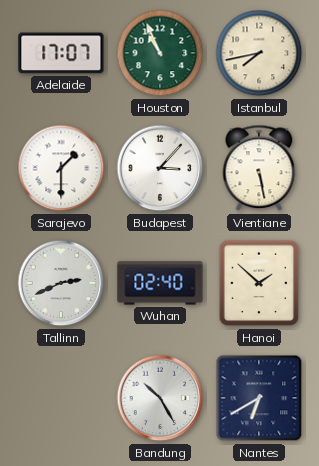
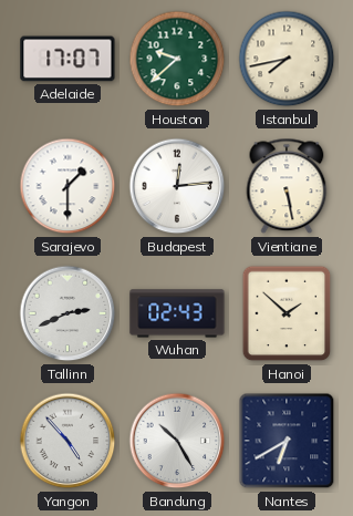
Houston: 10:56 -> 9:38 (177, 59)
Budapest: 3:07 -> 12:14 (177, 186)
Wuhan: 02:40 -> 02:43 (177, 313)
Yangon: none -> 4:53 (68, 441)
